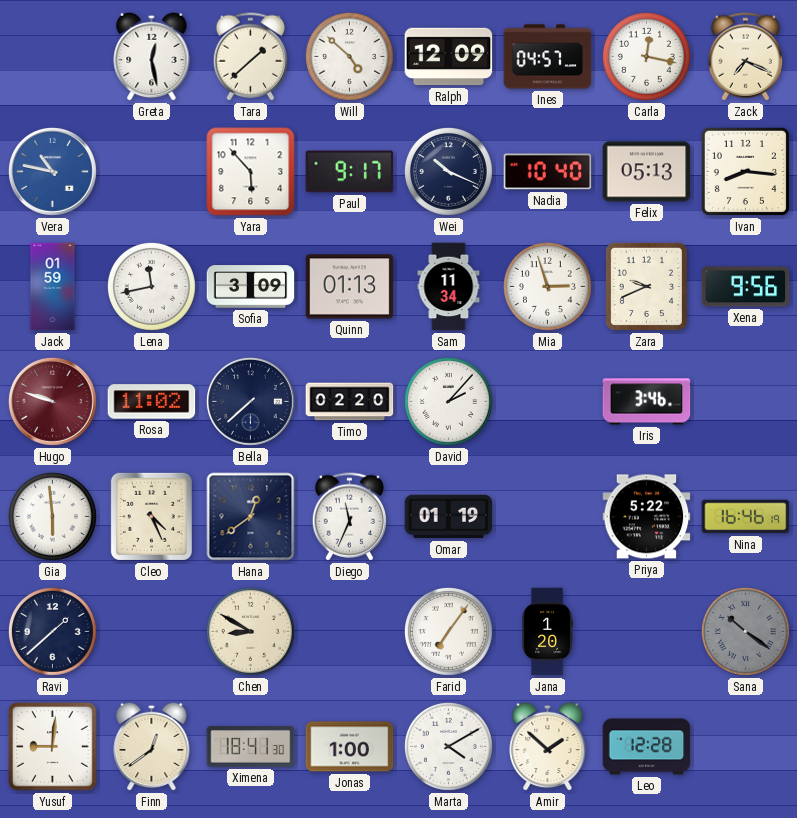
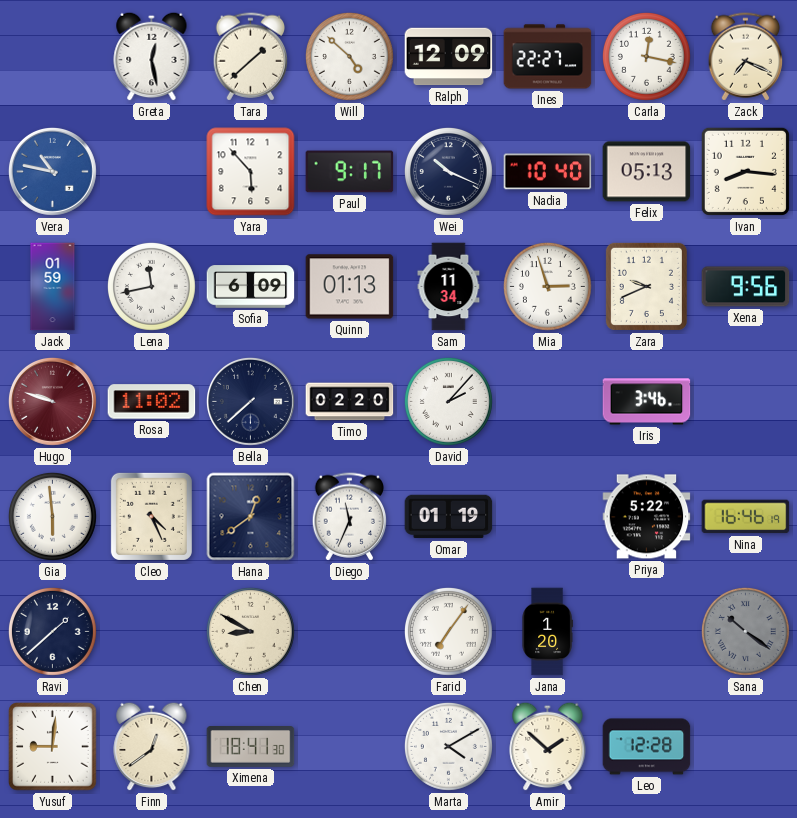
Ines: 04:57 -> 22:27 (548, 57)
Sofia: 3:09 -> 6:09 (251, 287)
Jonas: 1:00 -> none (350, 747)
